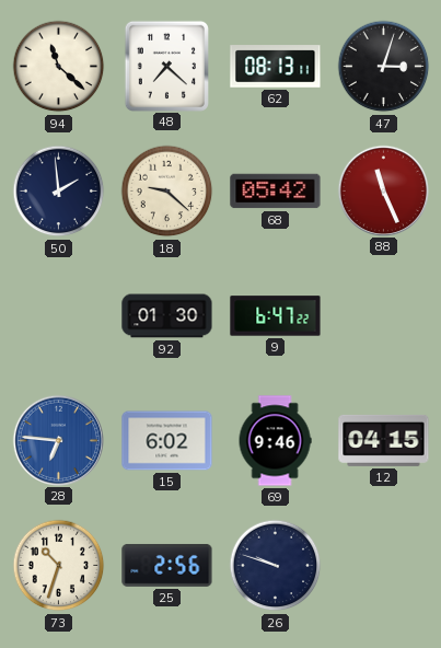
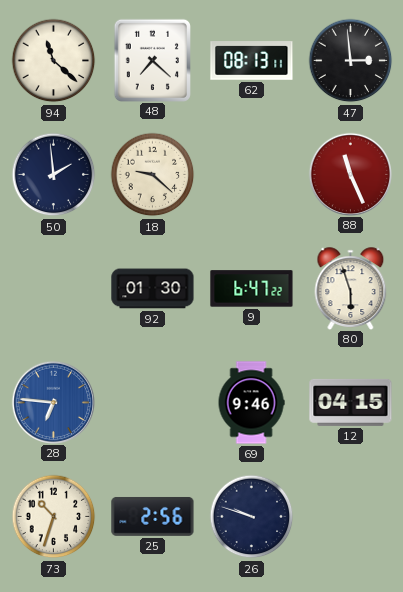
47: 3:03 -> 2:59 (351, 61)
68: 05:42 -> none (276, 192)
80: none -> 5:57 (351, 288)
15: 6:02 -> none (167, 441)
